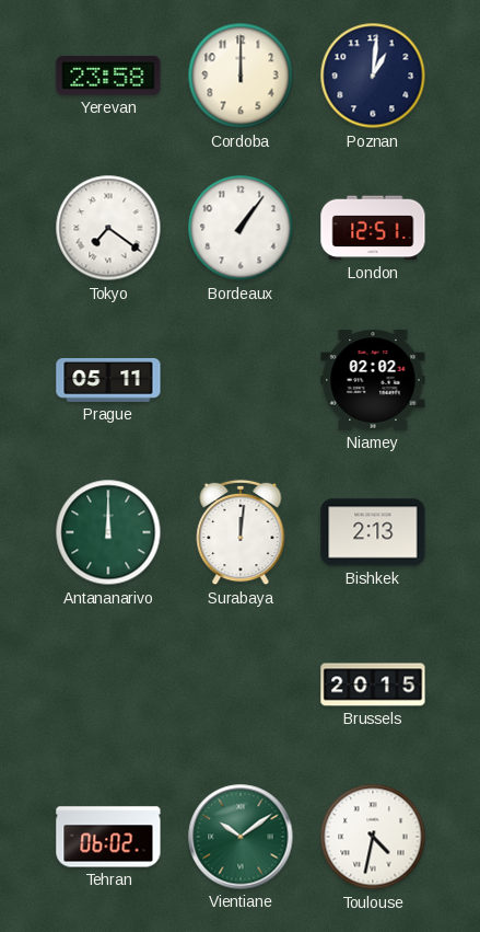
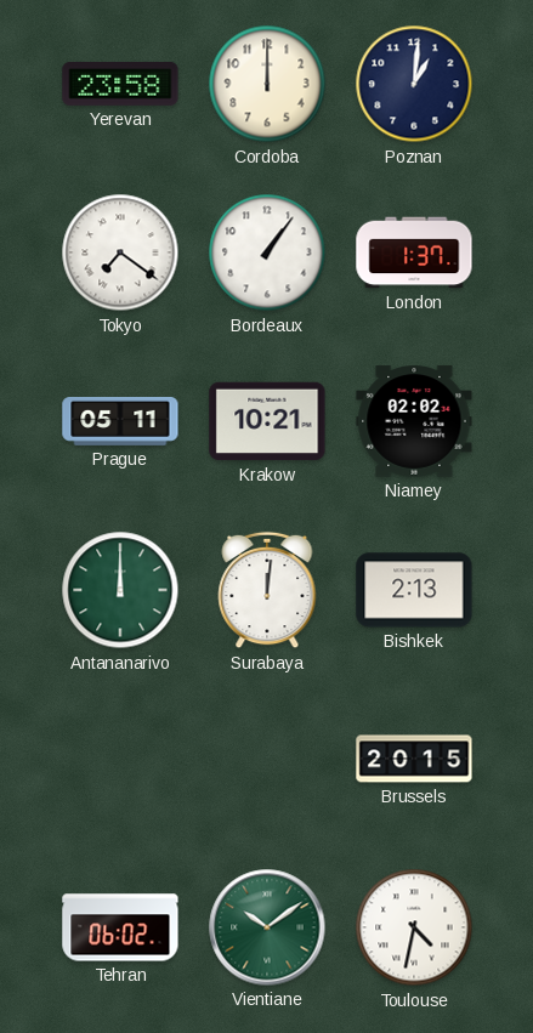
London: 12:51 -> 1:37 (414, 252)
Krakow: none -> 10:21 (267, 421)
